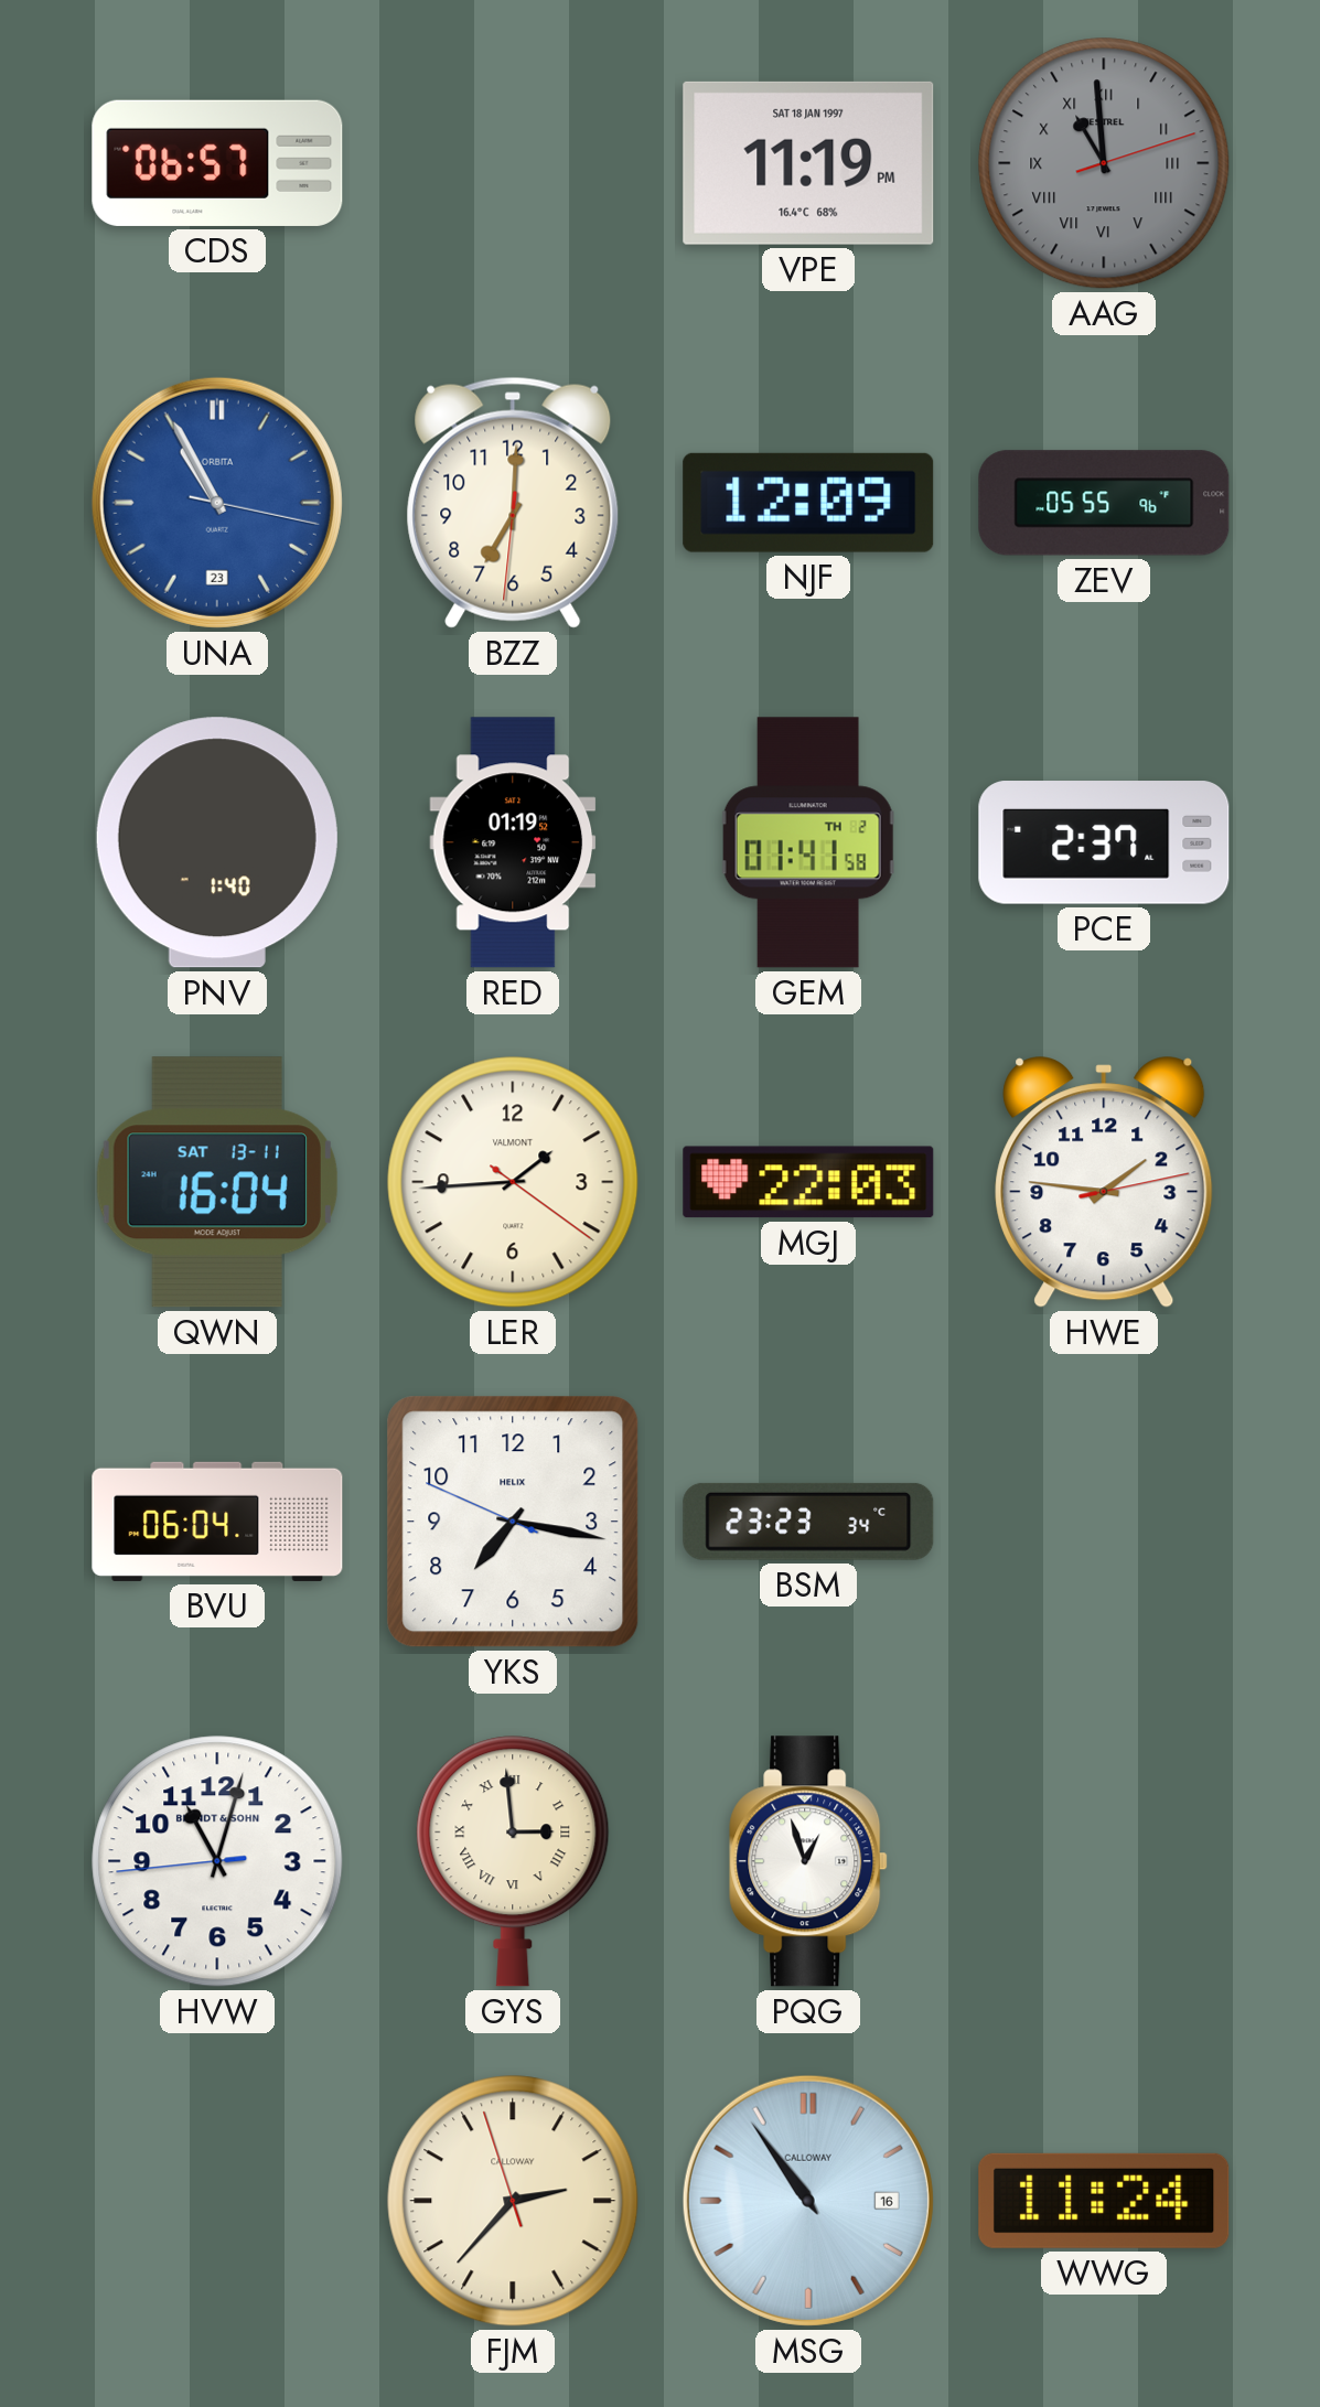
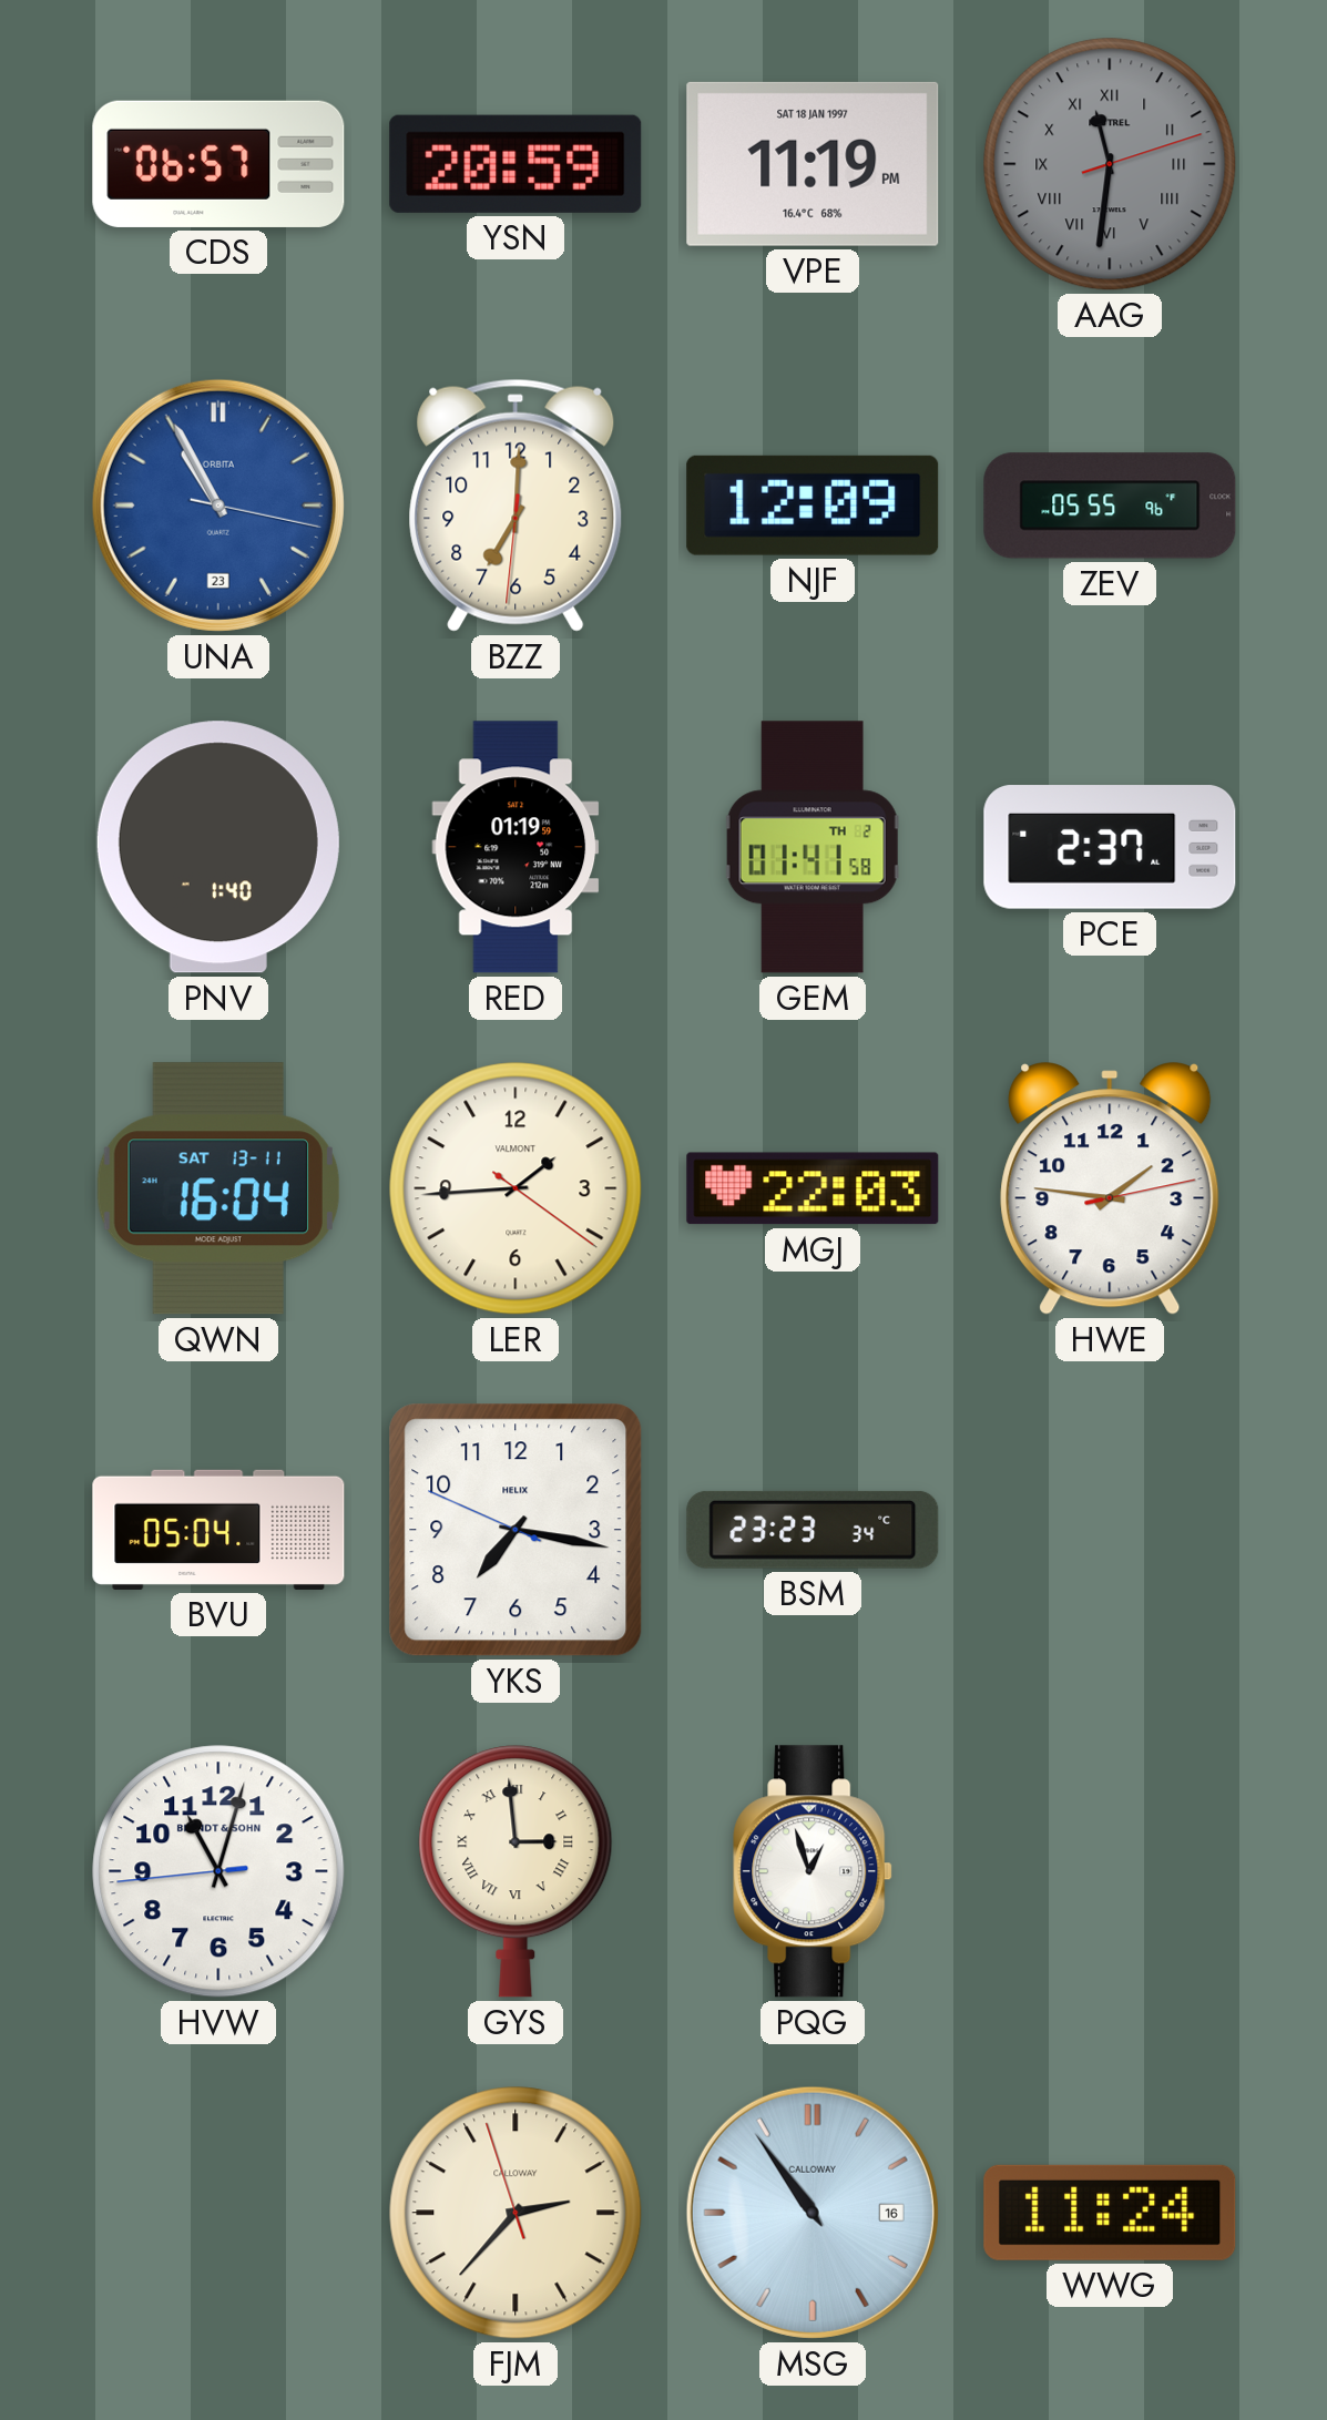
YSN: none -> 20:59 (516, 164)
AAG: 10:59 -> 11:31 (1110, 164)
RED: 01:19:52 -> 01:19:59 (516, 847)
BVU: 06:04 -> 05:04 (218, 1530)
